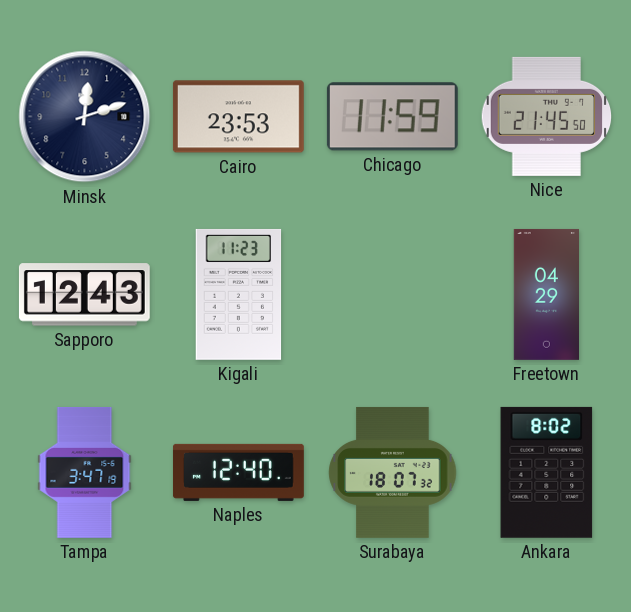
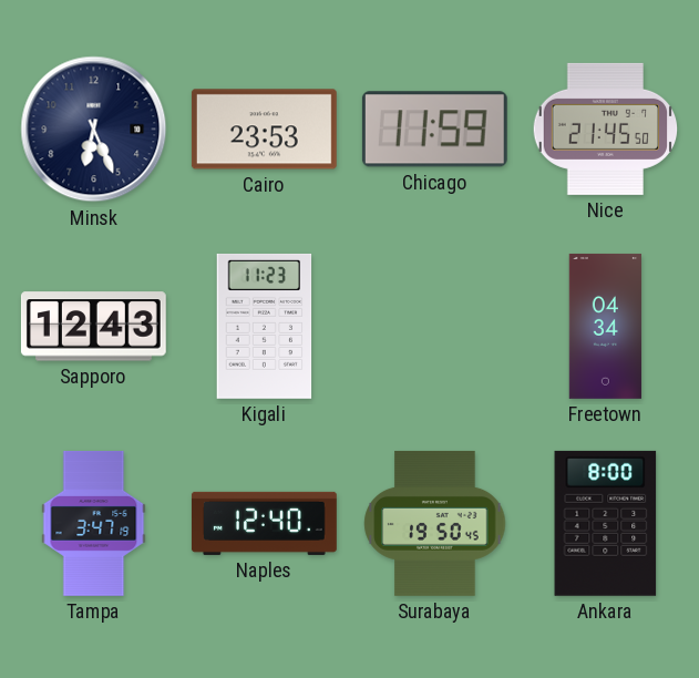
Minsk: 12:12 -> 6:26 (94, 130)
Freetown: 04:29 -> 04:34 (605, 327)
Surabaya: 18:07 -> 19:50 (435, 524)
Ankara: 8:02 -> 8:00 (606, 523)
